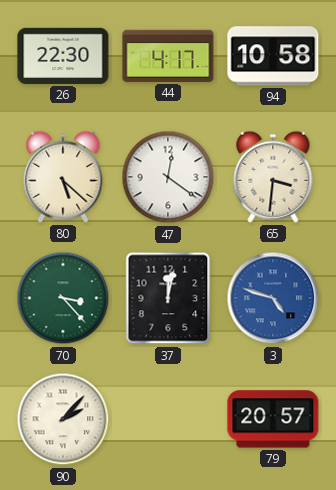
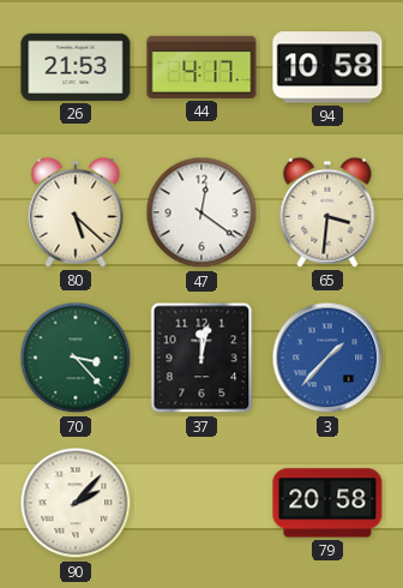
26: 22:30 -> 21:53 (76, 67)
3: 4:48 -> 1:37 (327, 358)
79: 20:57 -> 20:58 (327, 503)
